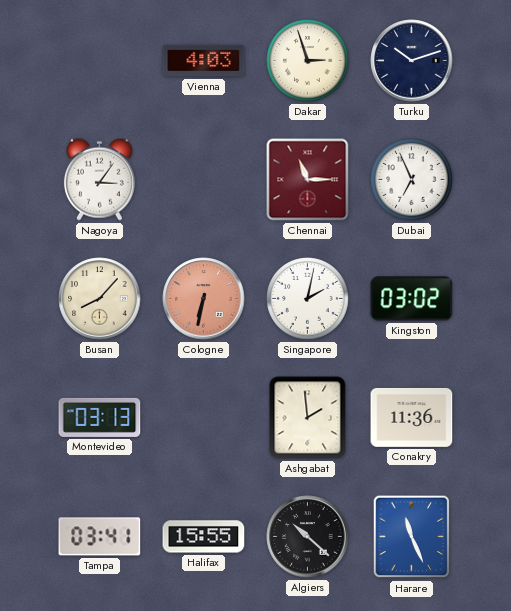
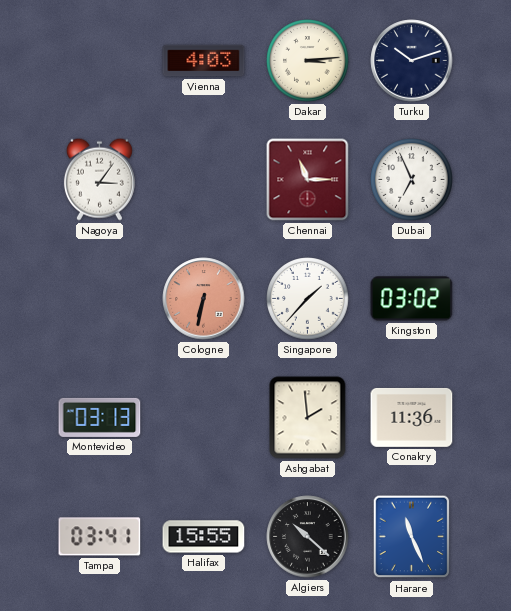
Dakar: 2:57 -> 3:14 (308, 61)
Busan: 8:07 -> none (100, 299)
Singapore: 2:02 -> 1:37 (308, 299)
